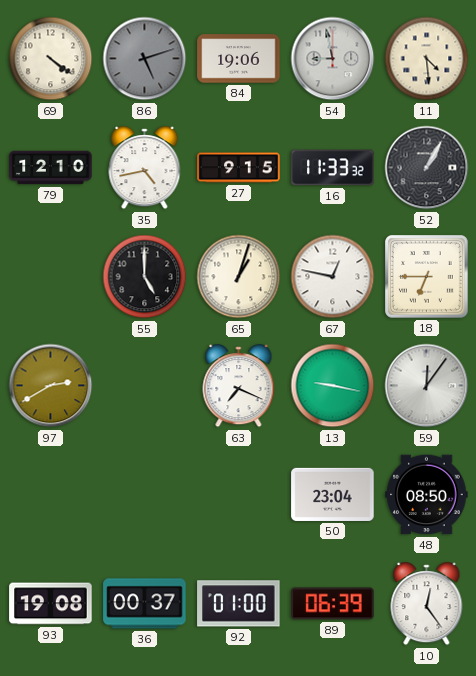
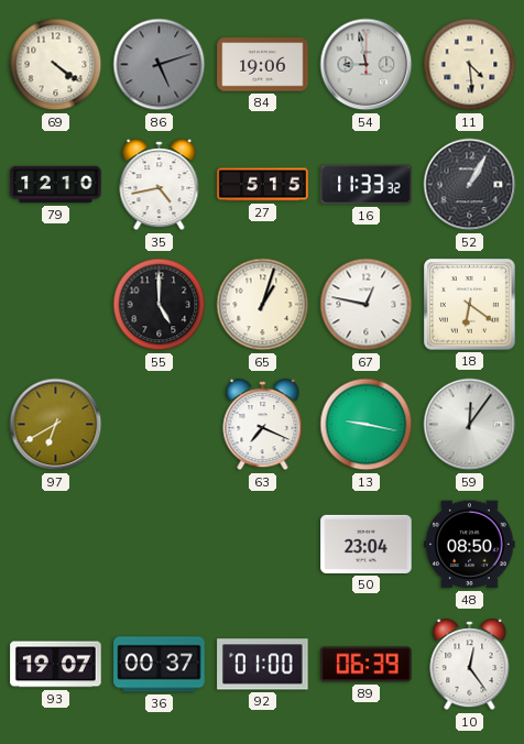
27: 9:15 -> 5:15 (263, 185)
18: 6:45 -> 6:21 (470, 305)
97: 2:40 -> 6:40 (56, 425)
93: 19:08 -> 19:07 (56, 665)
